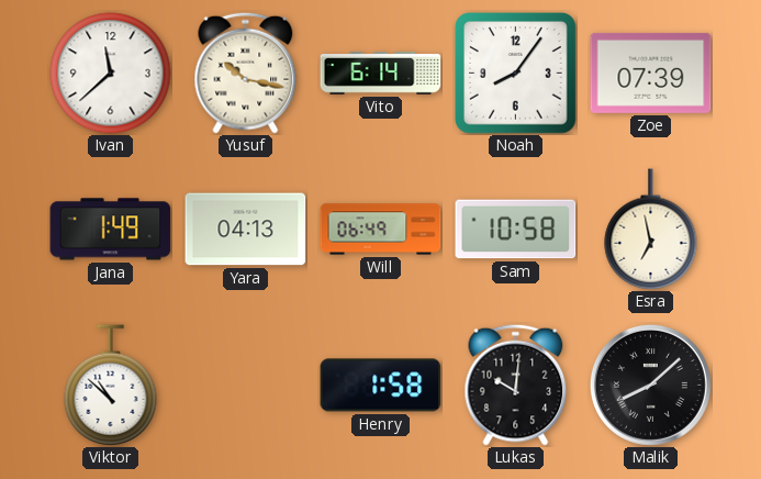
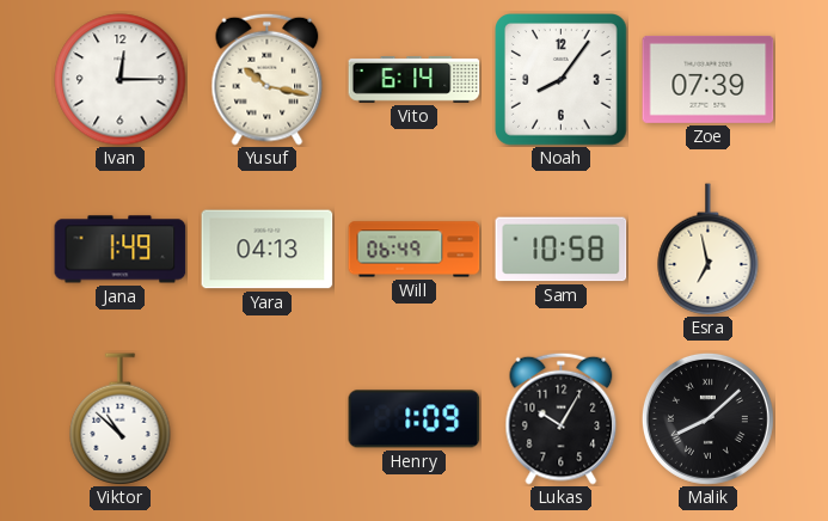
Ivan: 11:38 -> 12:15 (121, 80)
Henry: 1:58 -> 1:09 (415, 419)
Lukas: 10:01 -> 10:05 (562, 418)
